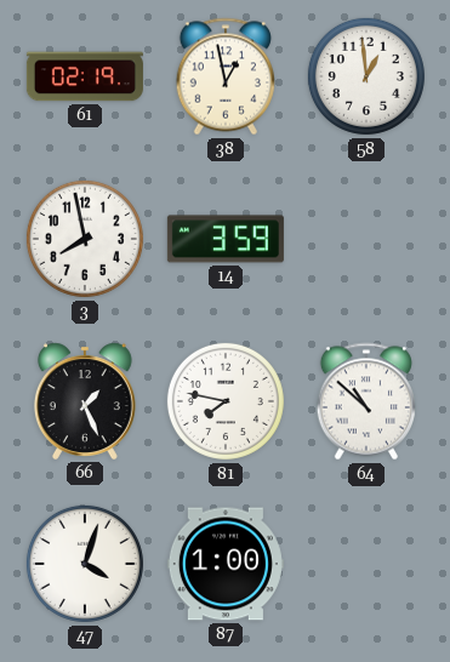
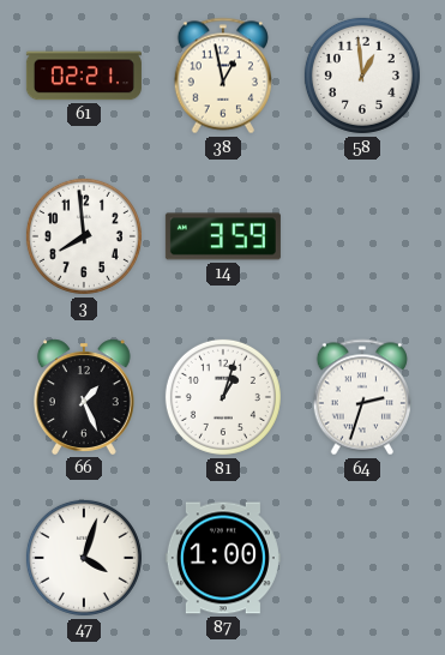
61: 02:19 -> 02:21 (84, 76)
3: 7:58 -> 7:59 (84, 236)
81: 7:47 -> 1:03 (223, 397)
64: 10:52 -> 2:33 (361, 397)
